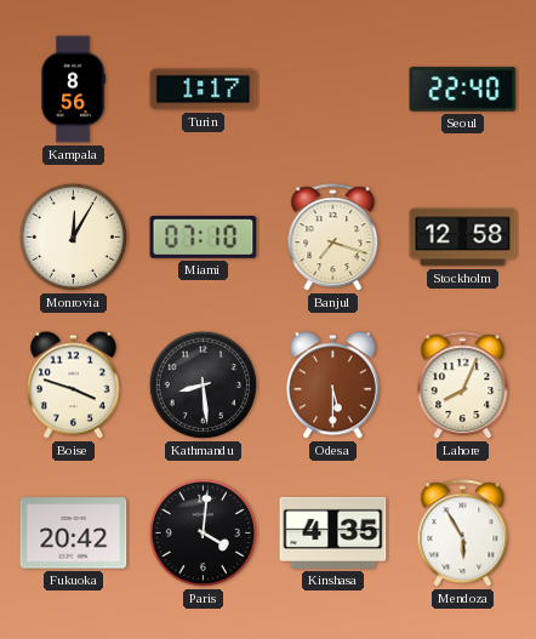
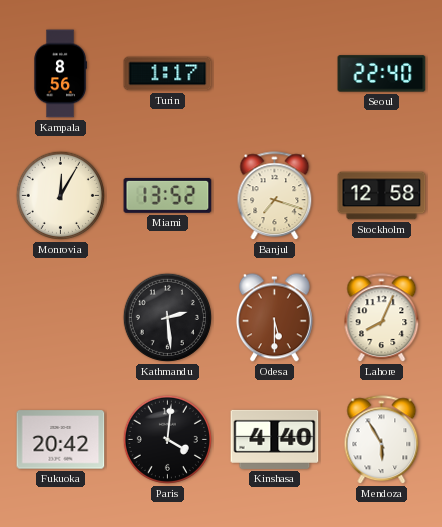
Miami: 07:10 -> 13:52 (168, 195)
Boise: 3:48 -> none (73, 386)
Kathmandu: 8:29 -> 2:29 (167, 317)
Kinshasa: 4:35 -> 4:40 (275, 439)
